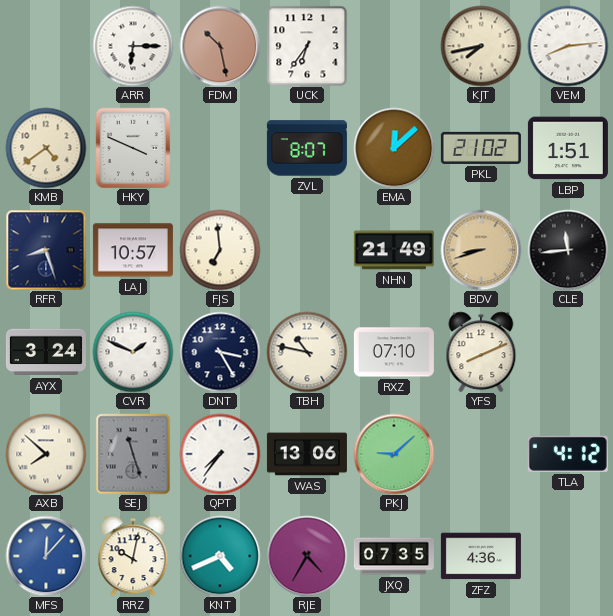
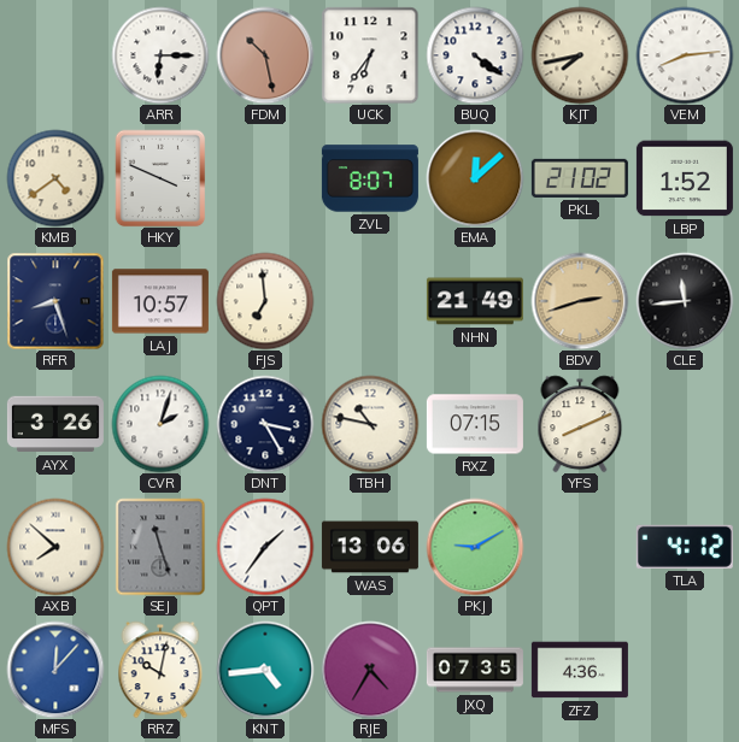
BUQ: none -> 4:21 (475, 55)
LBP: 1:51 -> 1:52 (685, 178)
BDV: 8:42 -> 2:42 (580, 301)
AYX: 3:24 -> 3:26 (55, 424)
CVR: 1:49 -> 2:03 (160, 424)
RXZ: 07:10 -> 07:15 (475, 424)
QPT: 7:36 -> 1:36 (265, 547)
PKJ: 9:08 -> 9:10 (475, 547)
KNT: 4:41 -> 4:44 (265, 670)
